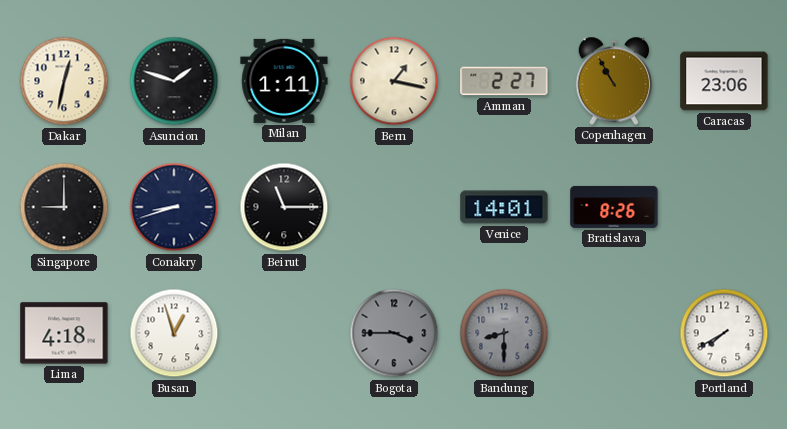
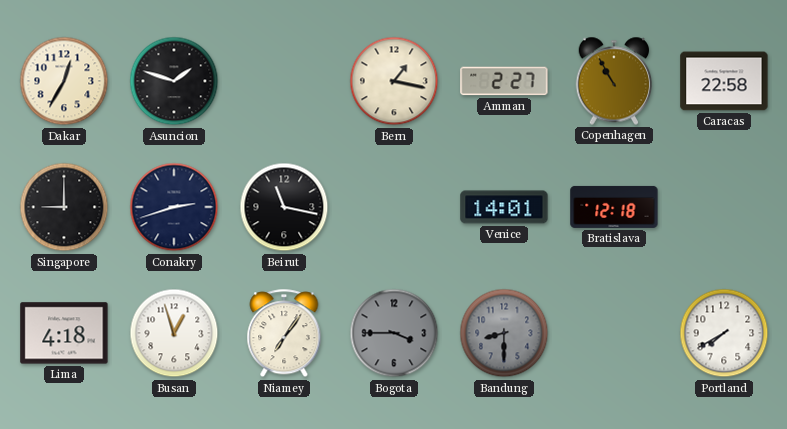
Dakar: 12:32 -> 12:35 (64, 81)
Milan: 1:11 -> none (284, 81)
Caracas: 23:06 -> 22:58 (724, 81)
Conakry: 8:42 -> 2:42 (174, 207)
Beirut: 11:15 -> 11:17 (284, 207)
Bratislava: 8:26 -> 12:18 (614, 207)
Niamey: none -> 7:06 (284, 334)
